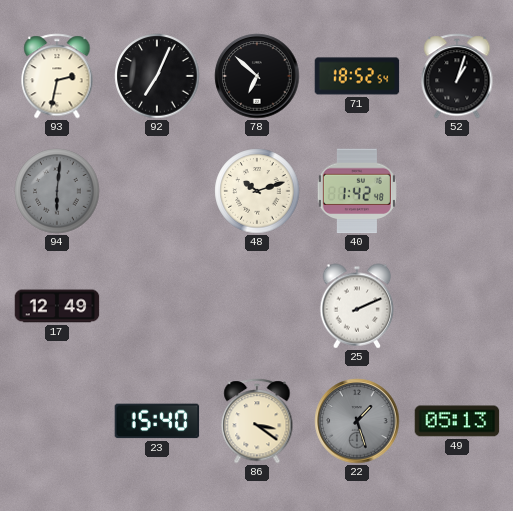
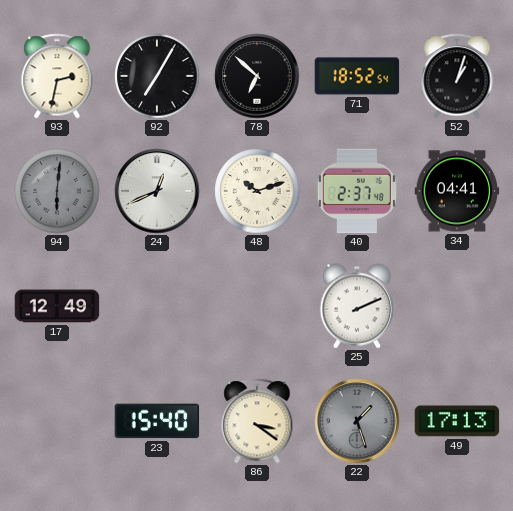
92: 7:04 -> 7:05 (157, 76)
24: none -> 12:41 (157, 191)
40: 1:42 -> 2:37 (357, 191)
34: none -> 04:41 (457, 191)
49: 05:13 -> 17:13 (457, 421)
